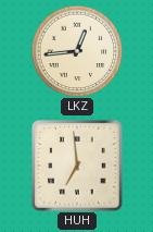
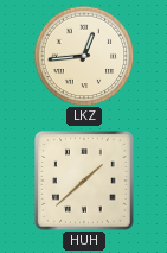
HUH: 6:59 -> 1:38 (84, 181)
